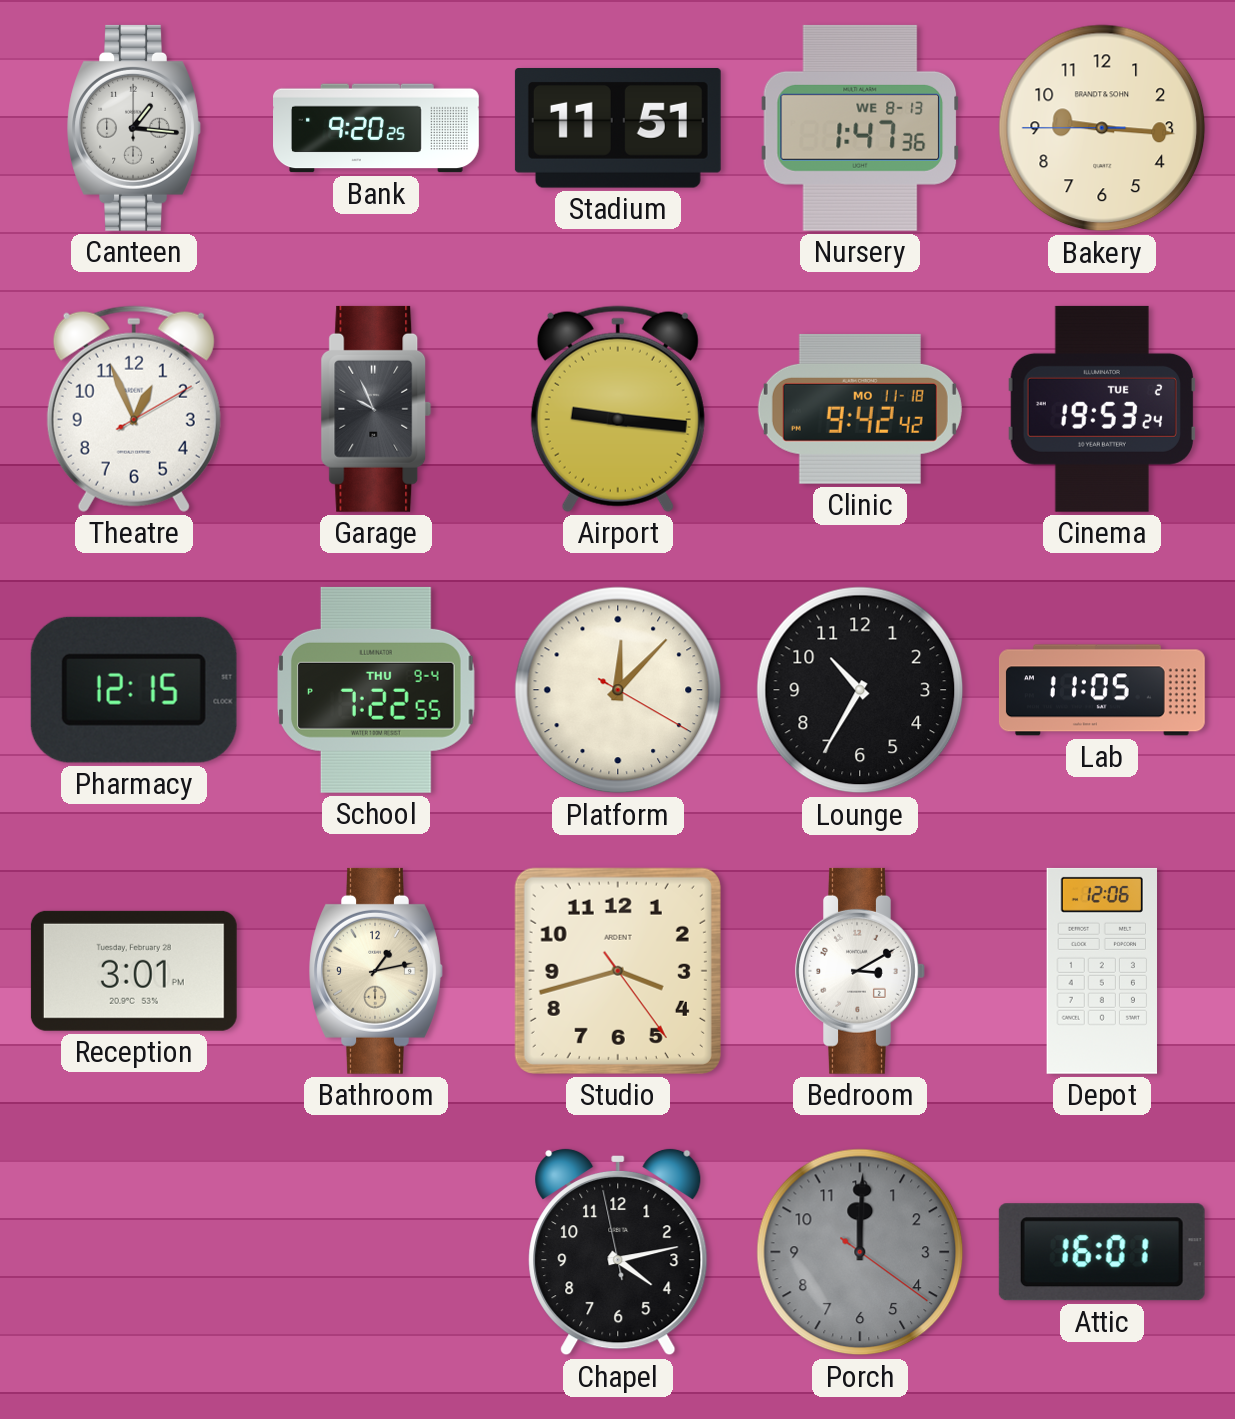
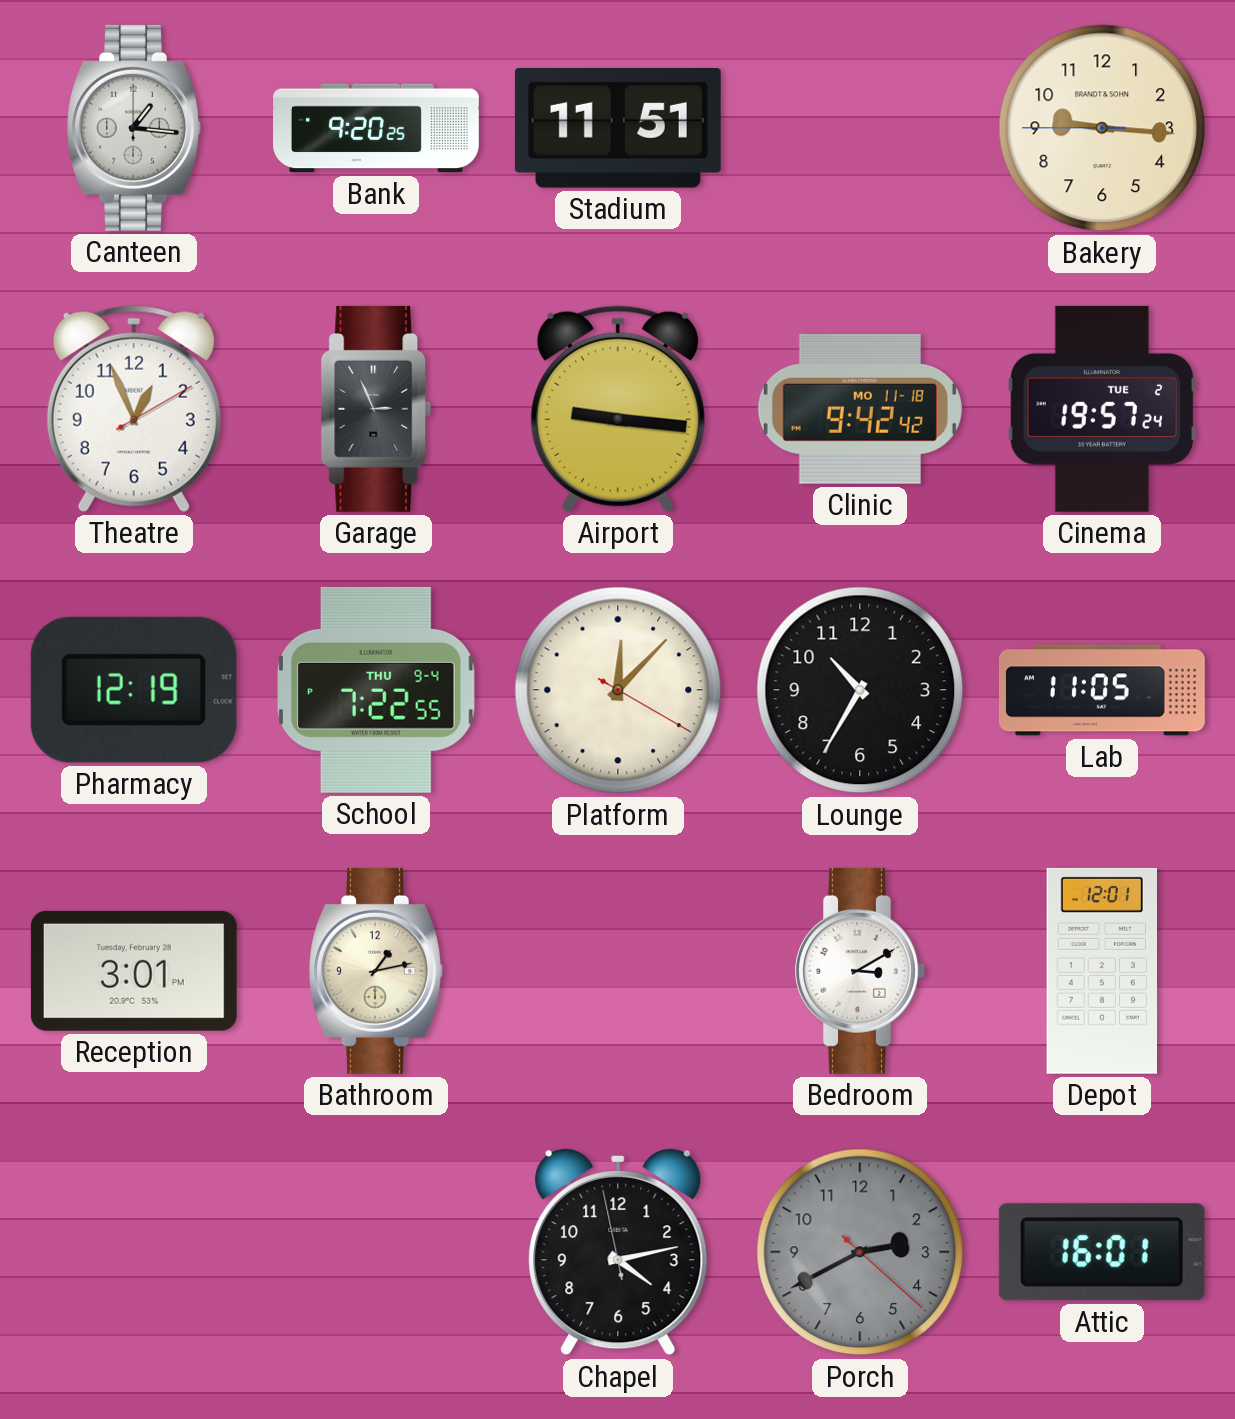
Nursery: 1:47 -> none (860, 128)
Garage: 9:56 -> 2:56 (376, 409)
Cinema: 19:53 -> 19:57 (1101, 409)
Pharmacy: 12:15 -> 12:19 (134, 690)
Studio: 3:42 -> none (618, 971)
Depot: 12:06 -> 12:01 (1101, 971)
Porch: 12:00 -> 2:40 (860, 1252)
